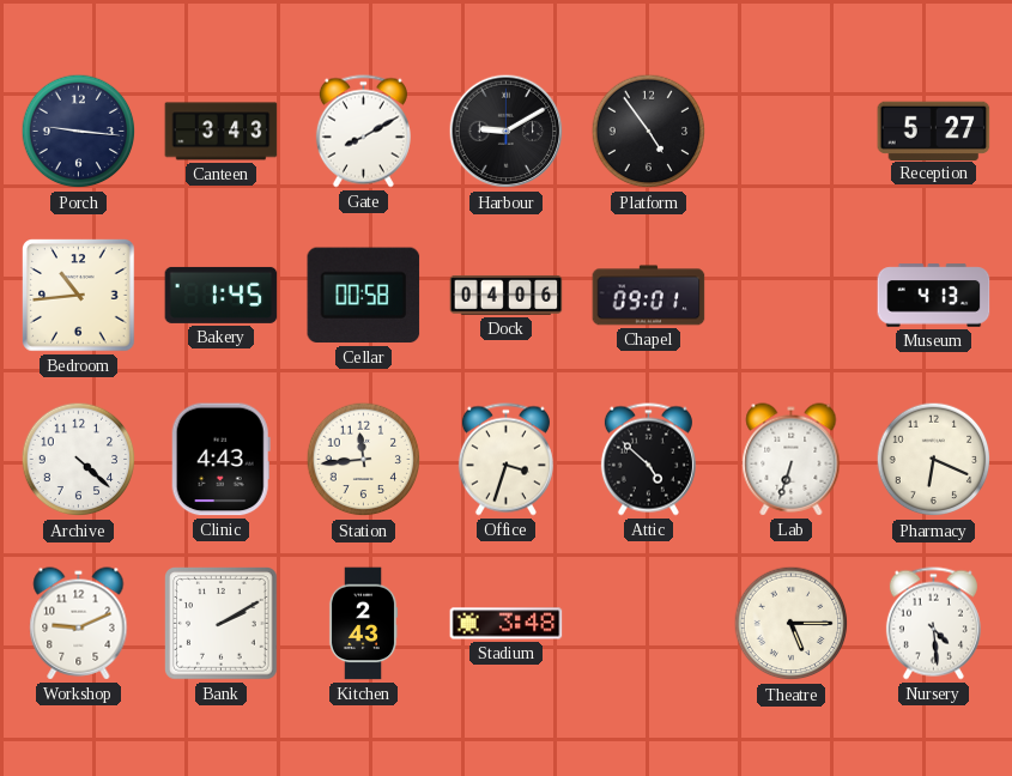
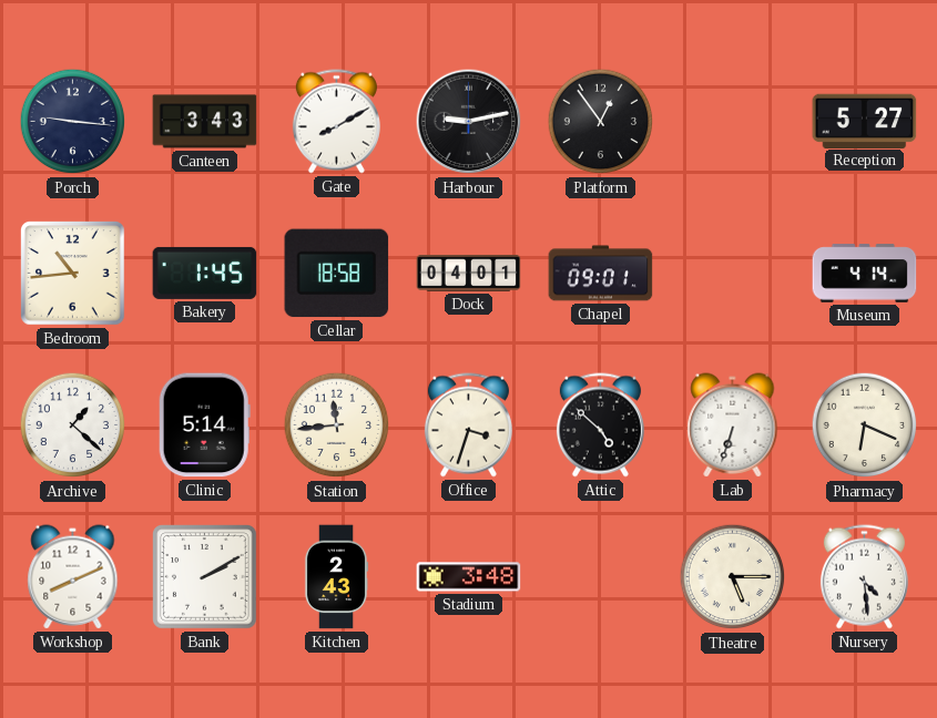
Harbour: 9:10 -> 9:13 (469, 122)
Platform: 4:54 -> 12:54 (601, 122)
Cellar: 00:58 -> 18:58 (337, 274)
Dock: 04:06 -> 04:01 (469, 273)
Museum: 4:13 -> 4:14 (865, 274)
Archive: 4:22 -> 1:22 (73, 425)
Clinic: 4:43 -> 5:14 (204, 425)
Workshop: 9:11 -> 8:11 (73, 577)
